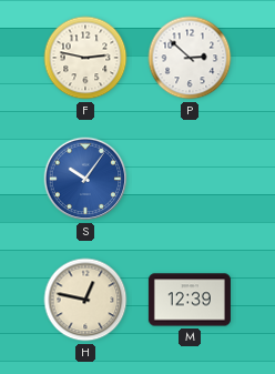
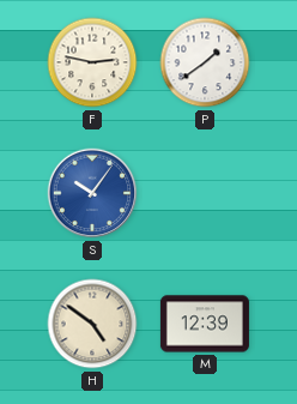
P: 2:52 -> 1:39 (205, 62)
H: 12:47 -> 4:51 (92, 324)
